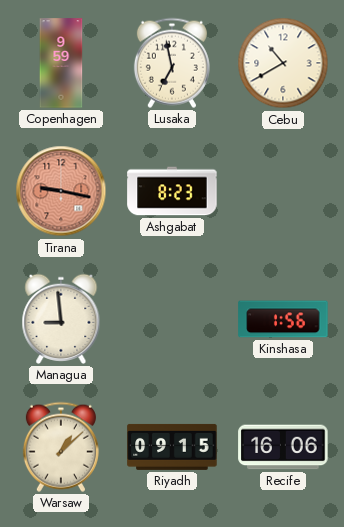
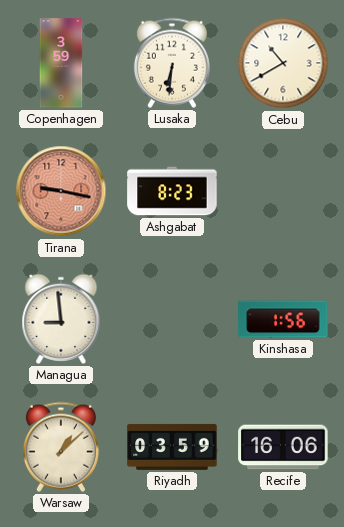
Copenhagen: 9:59 -> 3:59 (61, 63)
Lusaka: 6:58 -> 6:31 (172, 63)
Riyadh: 09:15 -> 03:59 (172, 447)
